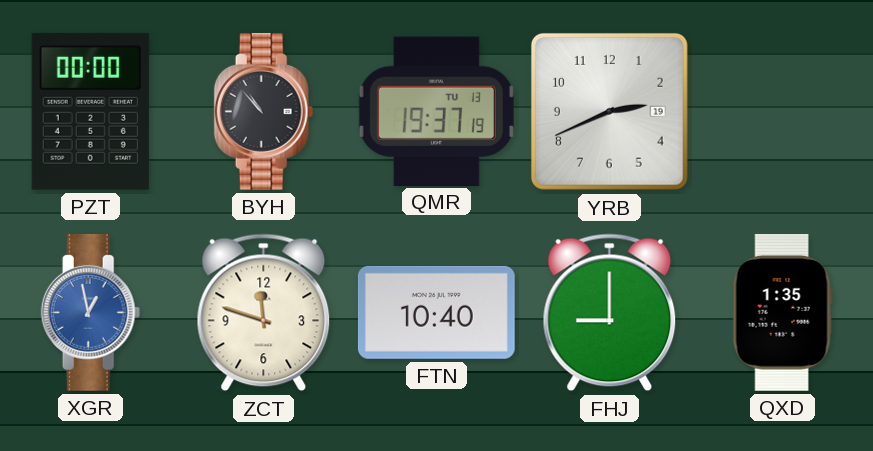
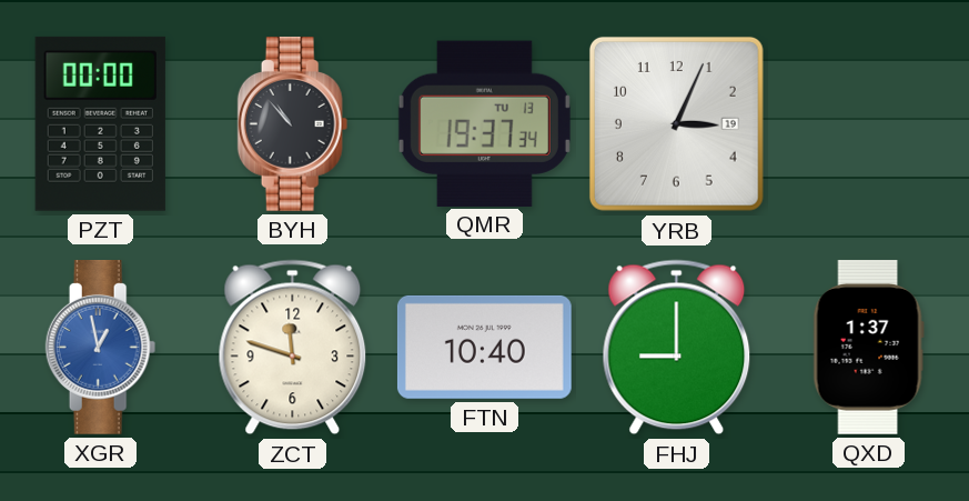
QMR: 19:37:19 -> 19:37:34 (484, 123)
YRB: 2:41 -> 3:04 (676, 123)
QXD: 1:35 -> 1:37 (868, 347)
